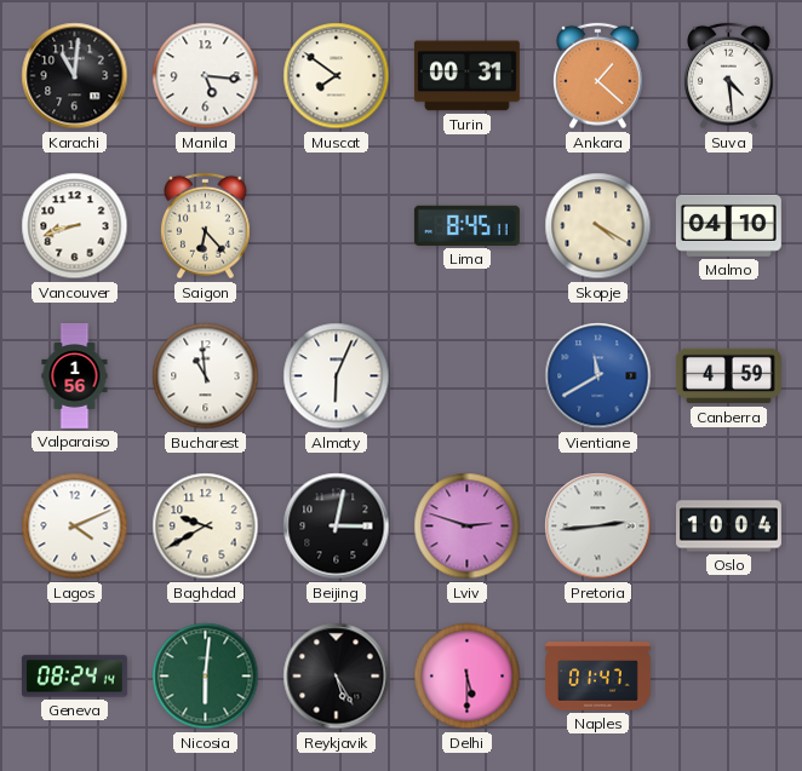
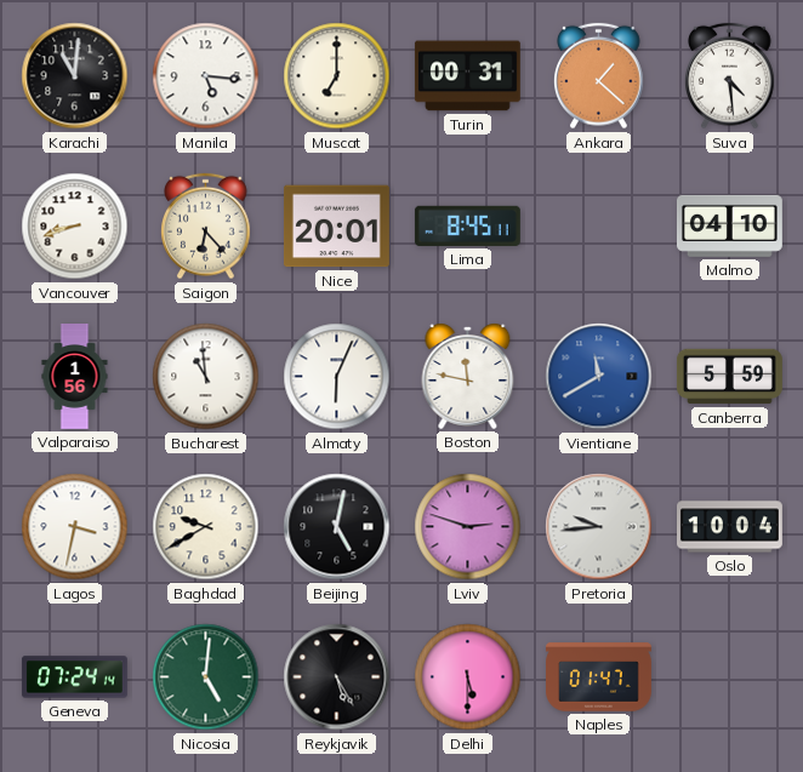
Muscat: 7:51 -> 7:00 (337, 76)
Nice: none -> 20:01 (336, 227)
Skopje: 4:20 -> none (598, 226)
Boston: none -> 11:47 (468, 376)
Canberra: 4:59 -> 5:59 (729, 377)
Lagos: 4:11 -> 3:32 (75, 527)
Beijing: 3:02 -> 5:02 (337, 527)
Pretoria: 2:44 -> 9:44 (599, 527)
Geneva: 08:24 -> 07:24 (74, 677)
Nicosia: 6:01 -> 5:01 (206, 677)
